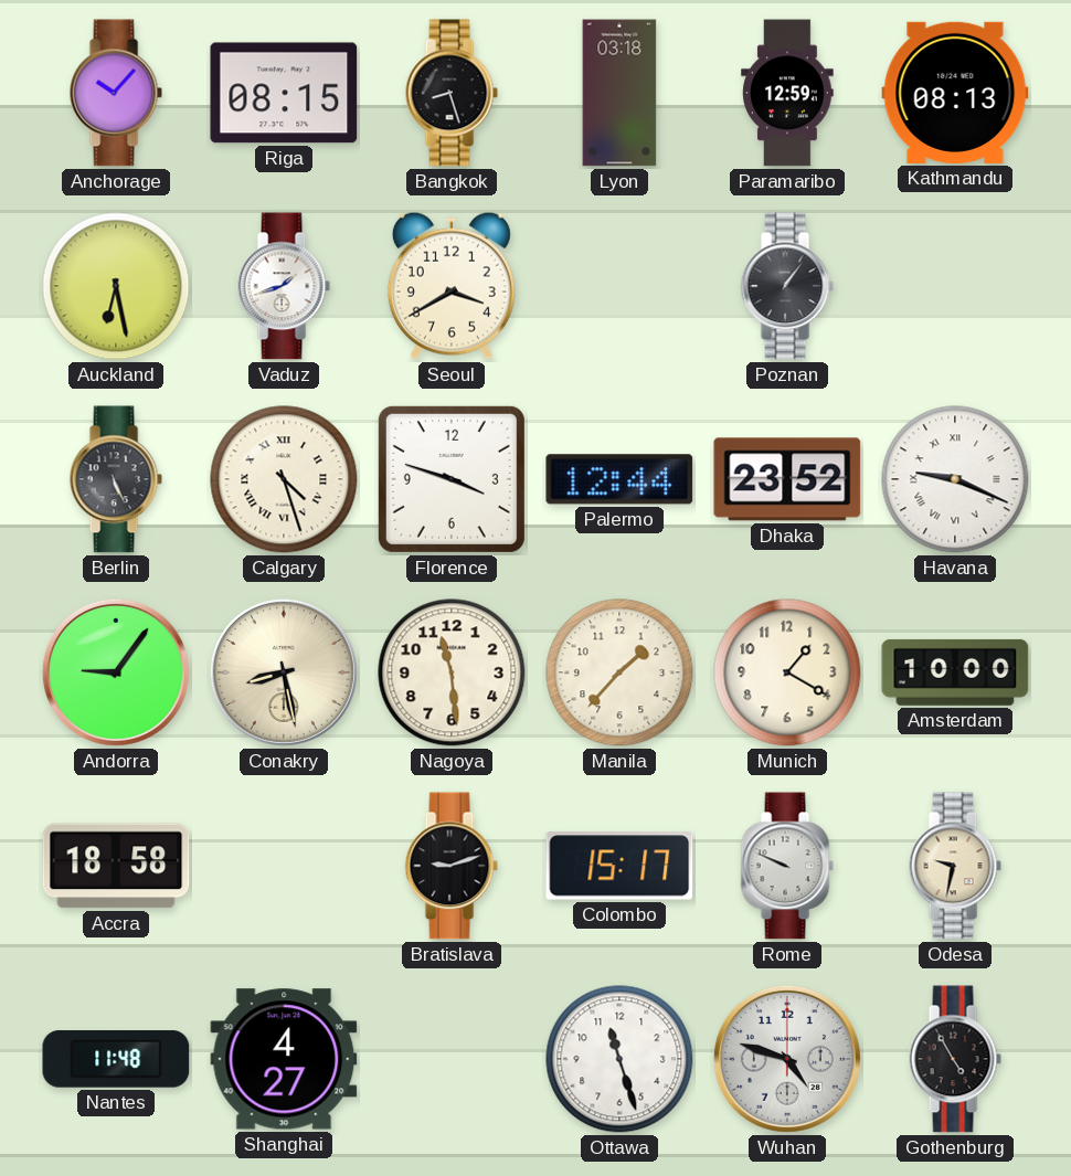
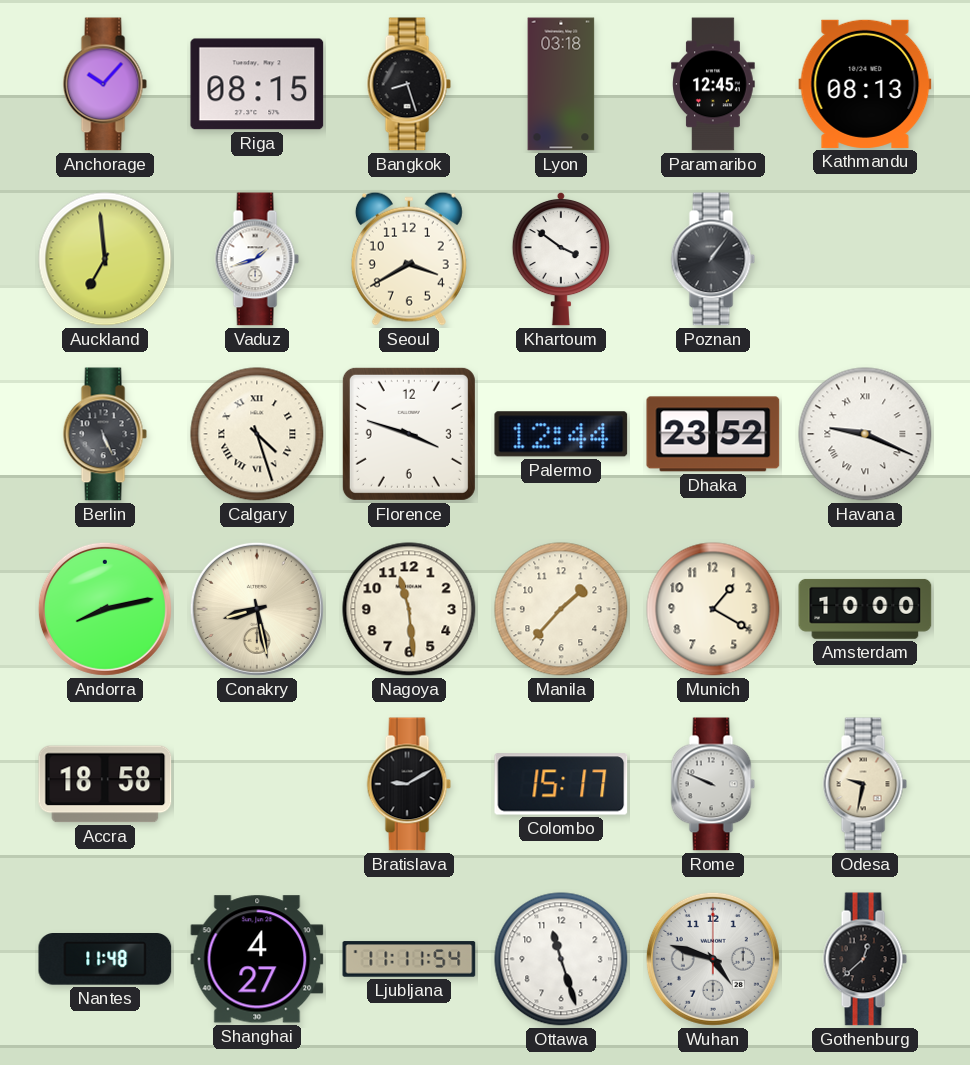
Paramaribo: 12:59 -> 12:45 (713, 84)
Auckland: 6:28 -> 6:59 (105, 259)
Khartoum: none -> 3:51 (561, 259)
Andorra: 9:06 -> 8:13 (105, 609)
Bratislava: 9:12 -> 9:10 (409, 784)
Ljubljana: none -> 11:11 (409, 959)
Gothenburg: 4:55 -> 12:38 (865, 959)
